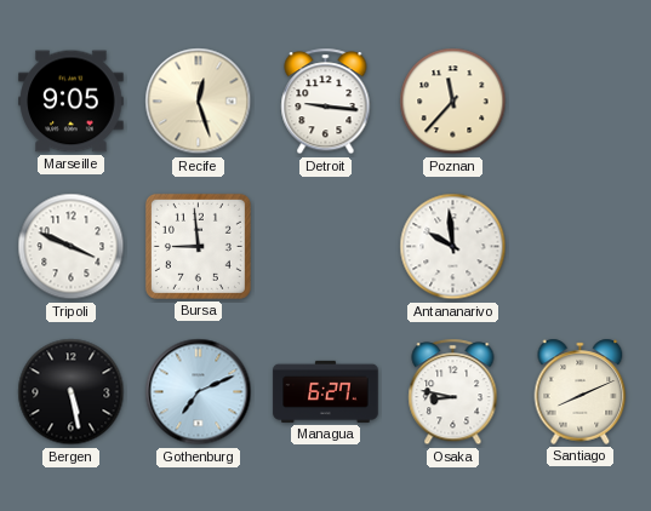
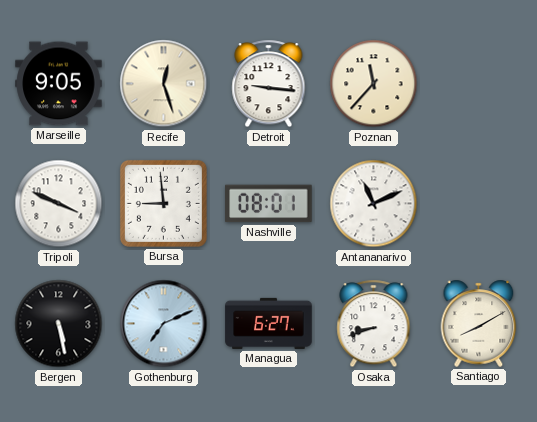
Nashville: none -> 08:01 (269, 204)
Antananarivo: 9:59 -> 11:11 (374, 204)
Osaka: 8:47 -> 8:42 (374, 324)
Santiago: 8:11 -> 8:10 (479, 323)
